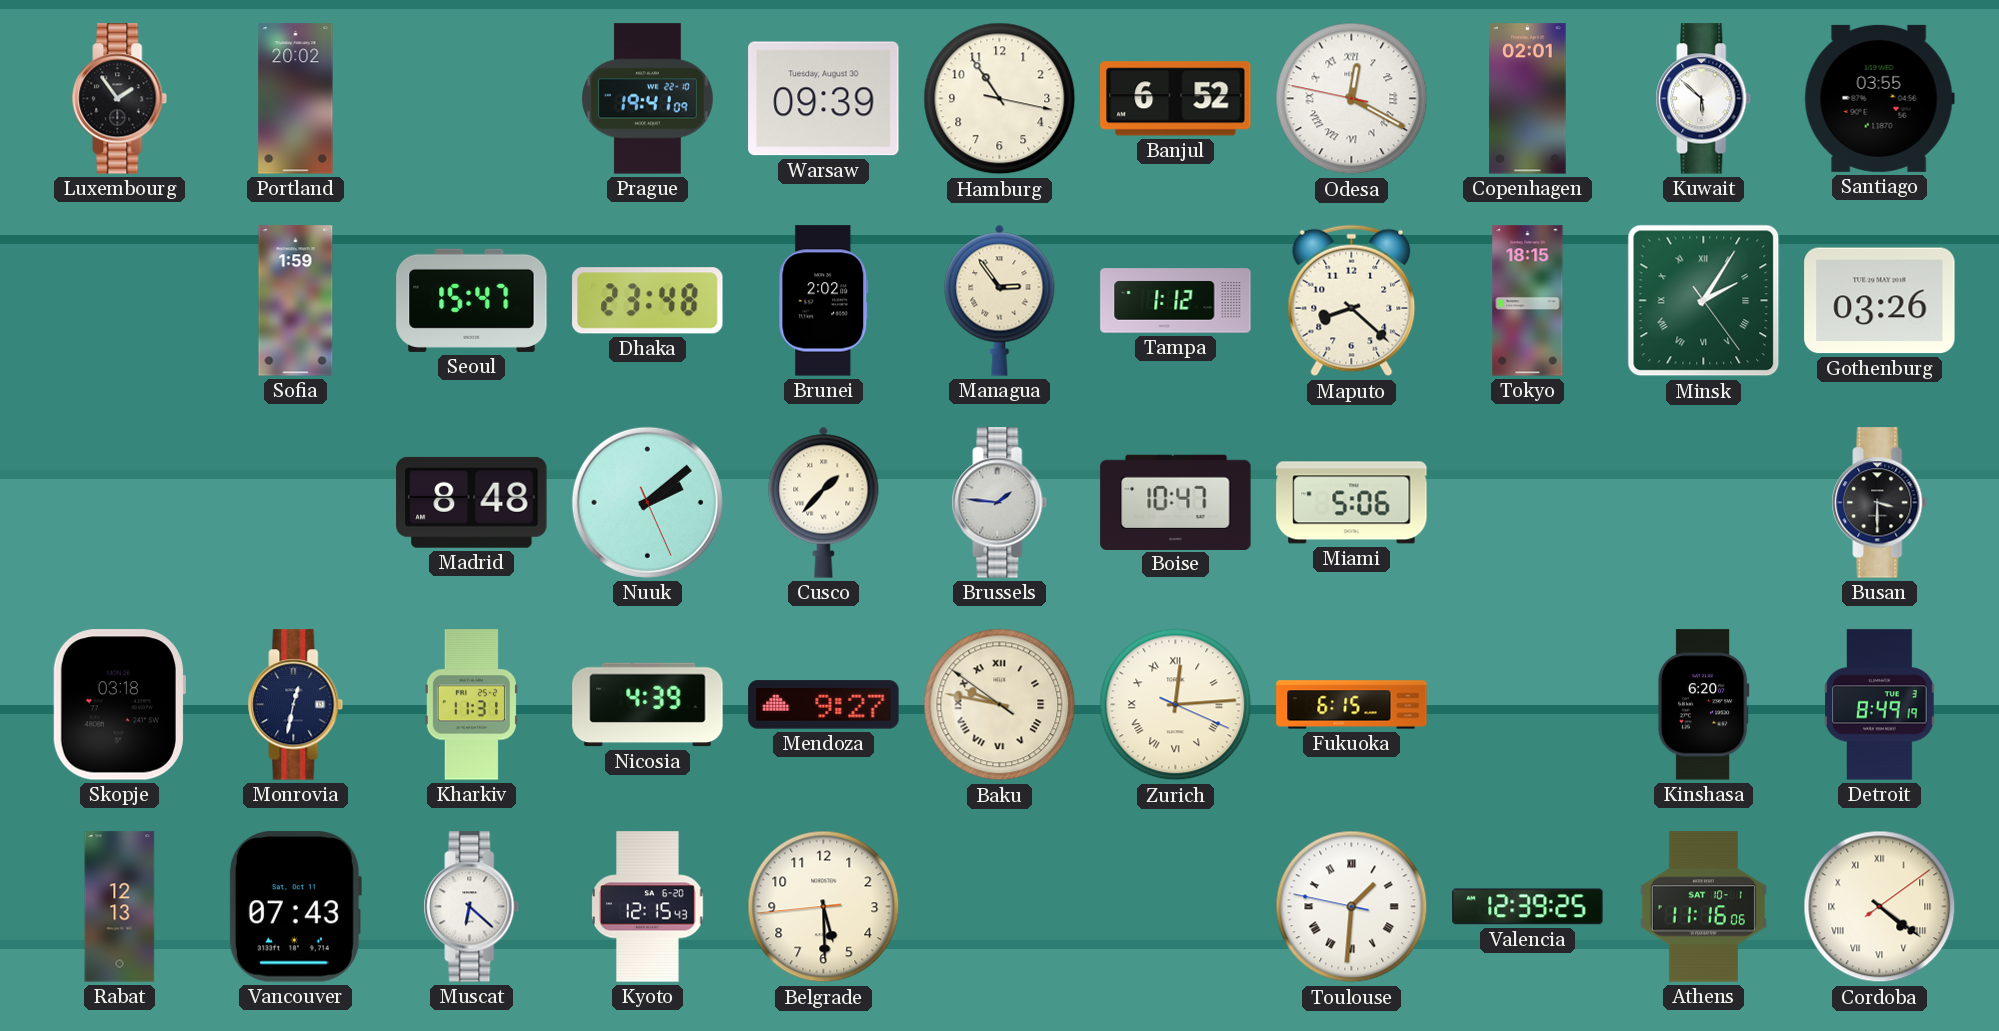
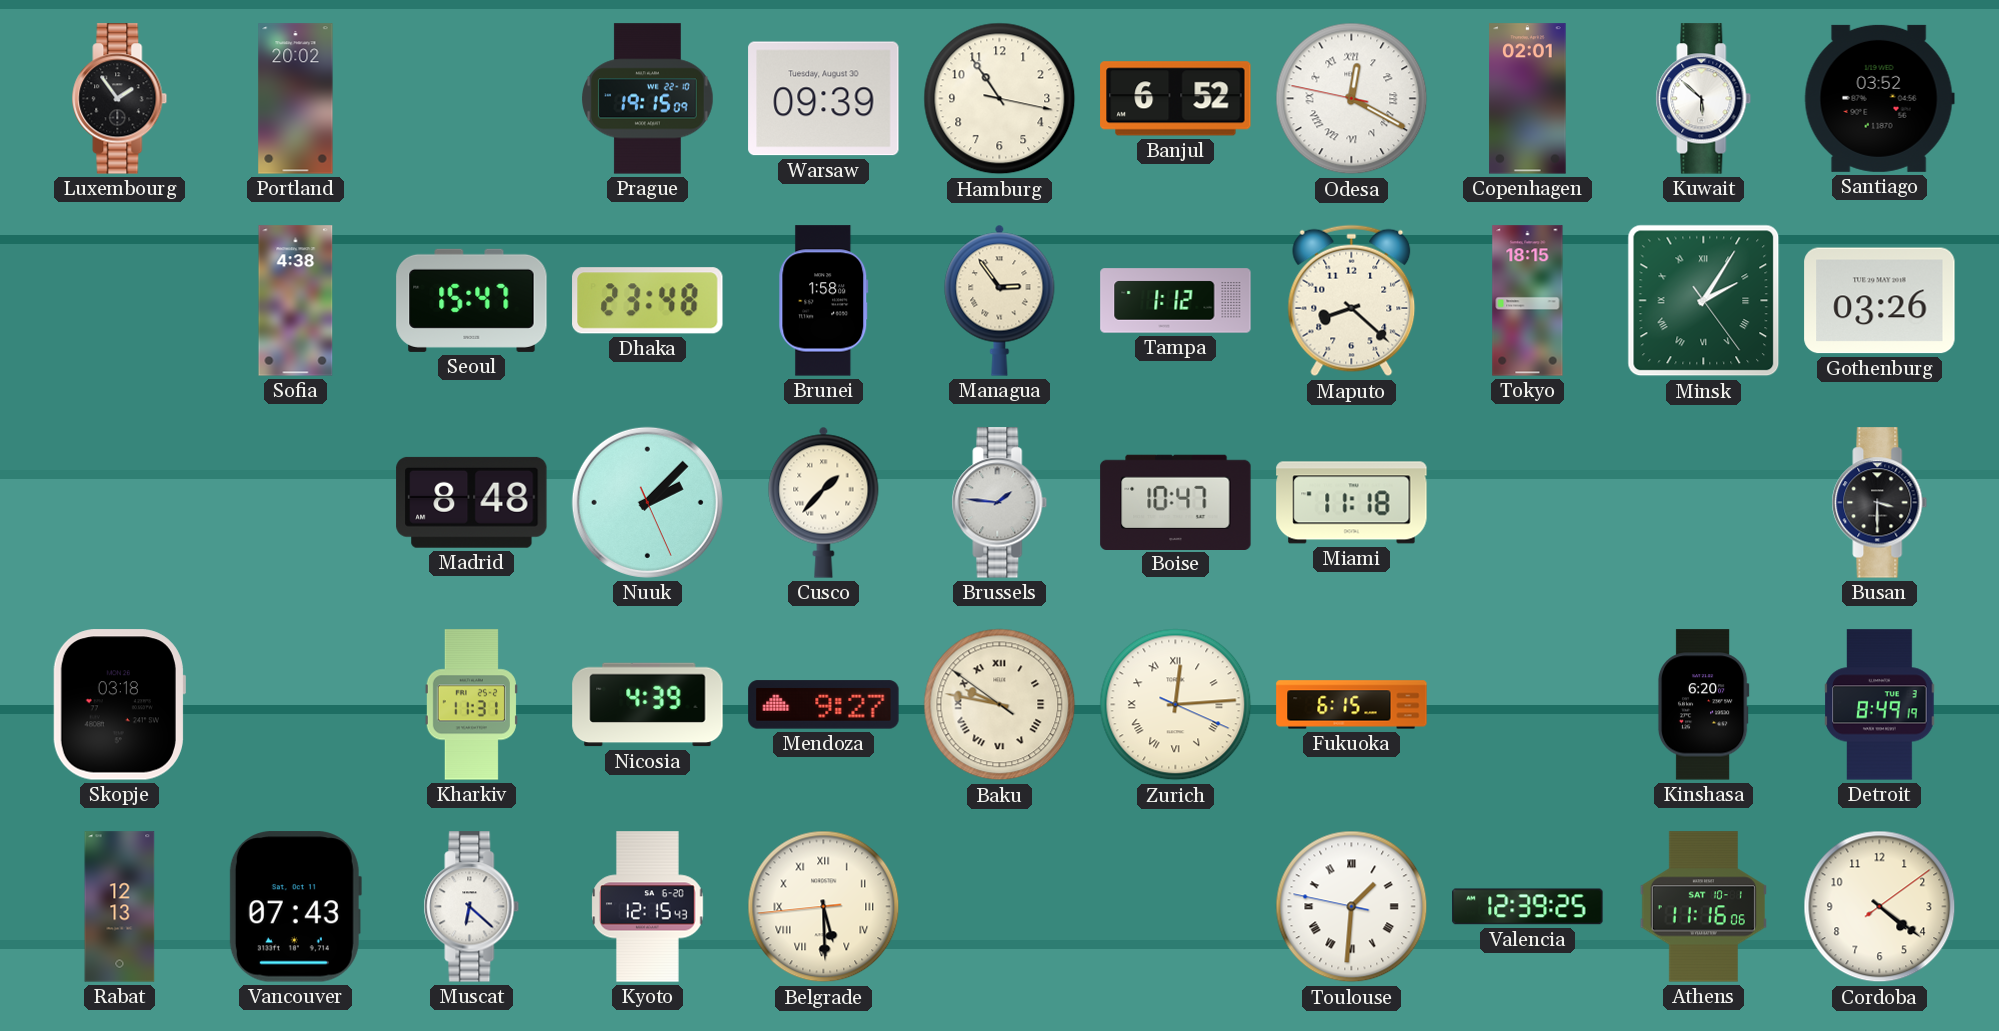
Prague: 19:41 -> 19:15 (648, 99)
Santiago: 03:55 -> 03:52 (1879, 98)
Sofia: 1:59 -> 4:38 (296, 301)
Brunei: 2:02 -> 1:58 (824, 301)
Nuuk: 2:08 -> 2:07 (647, 502)
Miami: 5:06 -> 11:18 (1352, 503)
Monrovia: 12:32 -> none (296, 705)
Belgrade numerals: Arabic -> Roman (824, 907)
Cordoba numerals: Roman -> Arabic (1880, 907)
